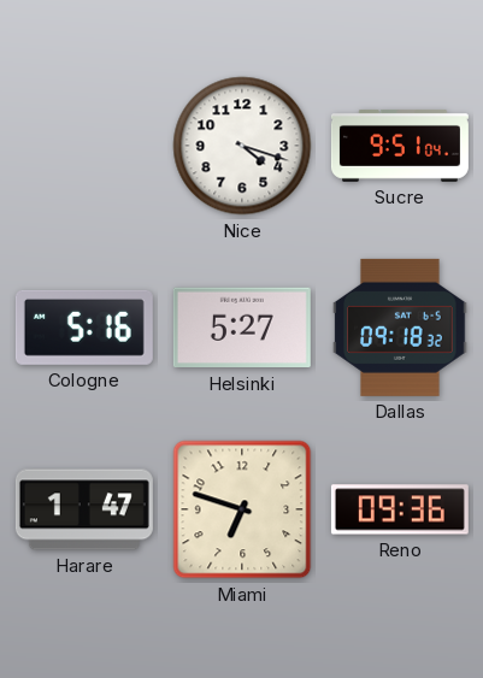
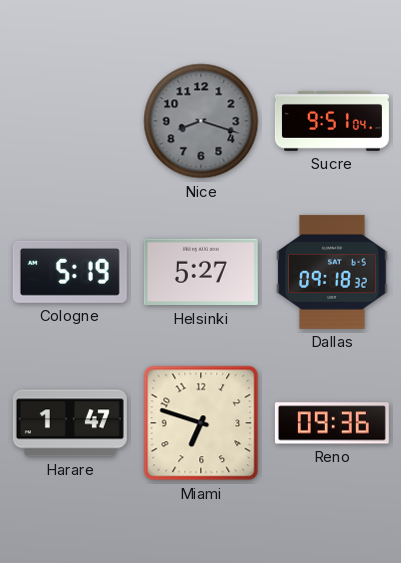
Nice: 4:18 -> 8:18 (201, 121)
Nice dial: white -> grey (201, 121)
Cologne: 5:16 -> 5:19 (70, 272)
